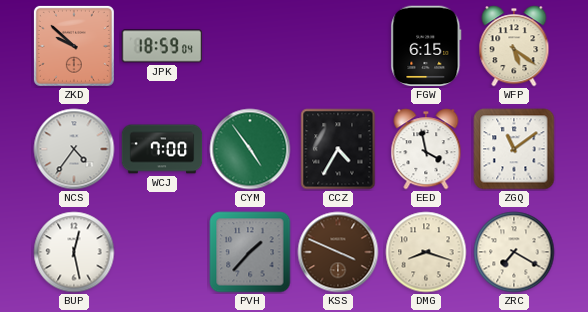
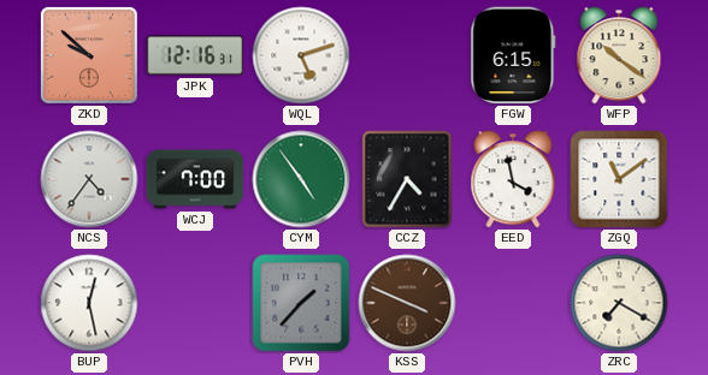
JPK: 18:59 -> 12:16 (195, 55)
WQL: none -> 5:12 (301, 55)
WFP: 5:21 -> 10:21 (619, 55)
DMG: 8:18 -> none (426, 252)
